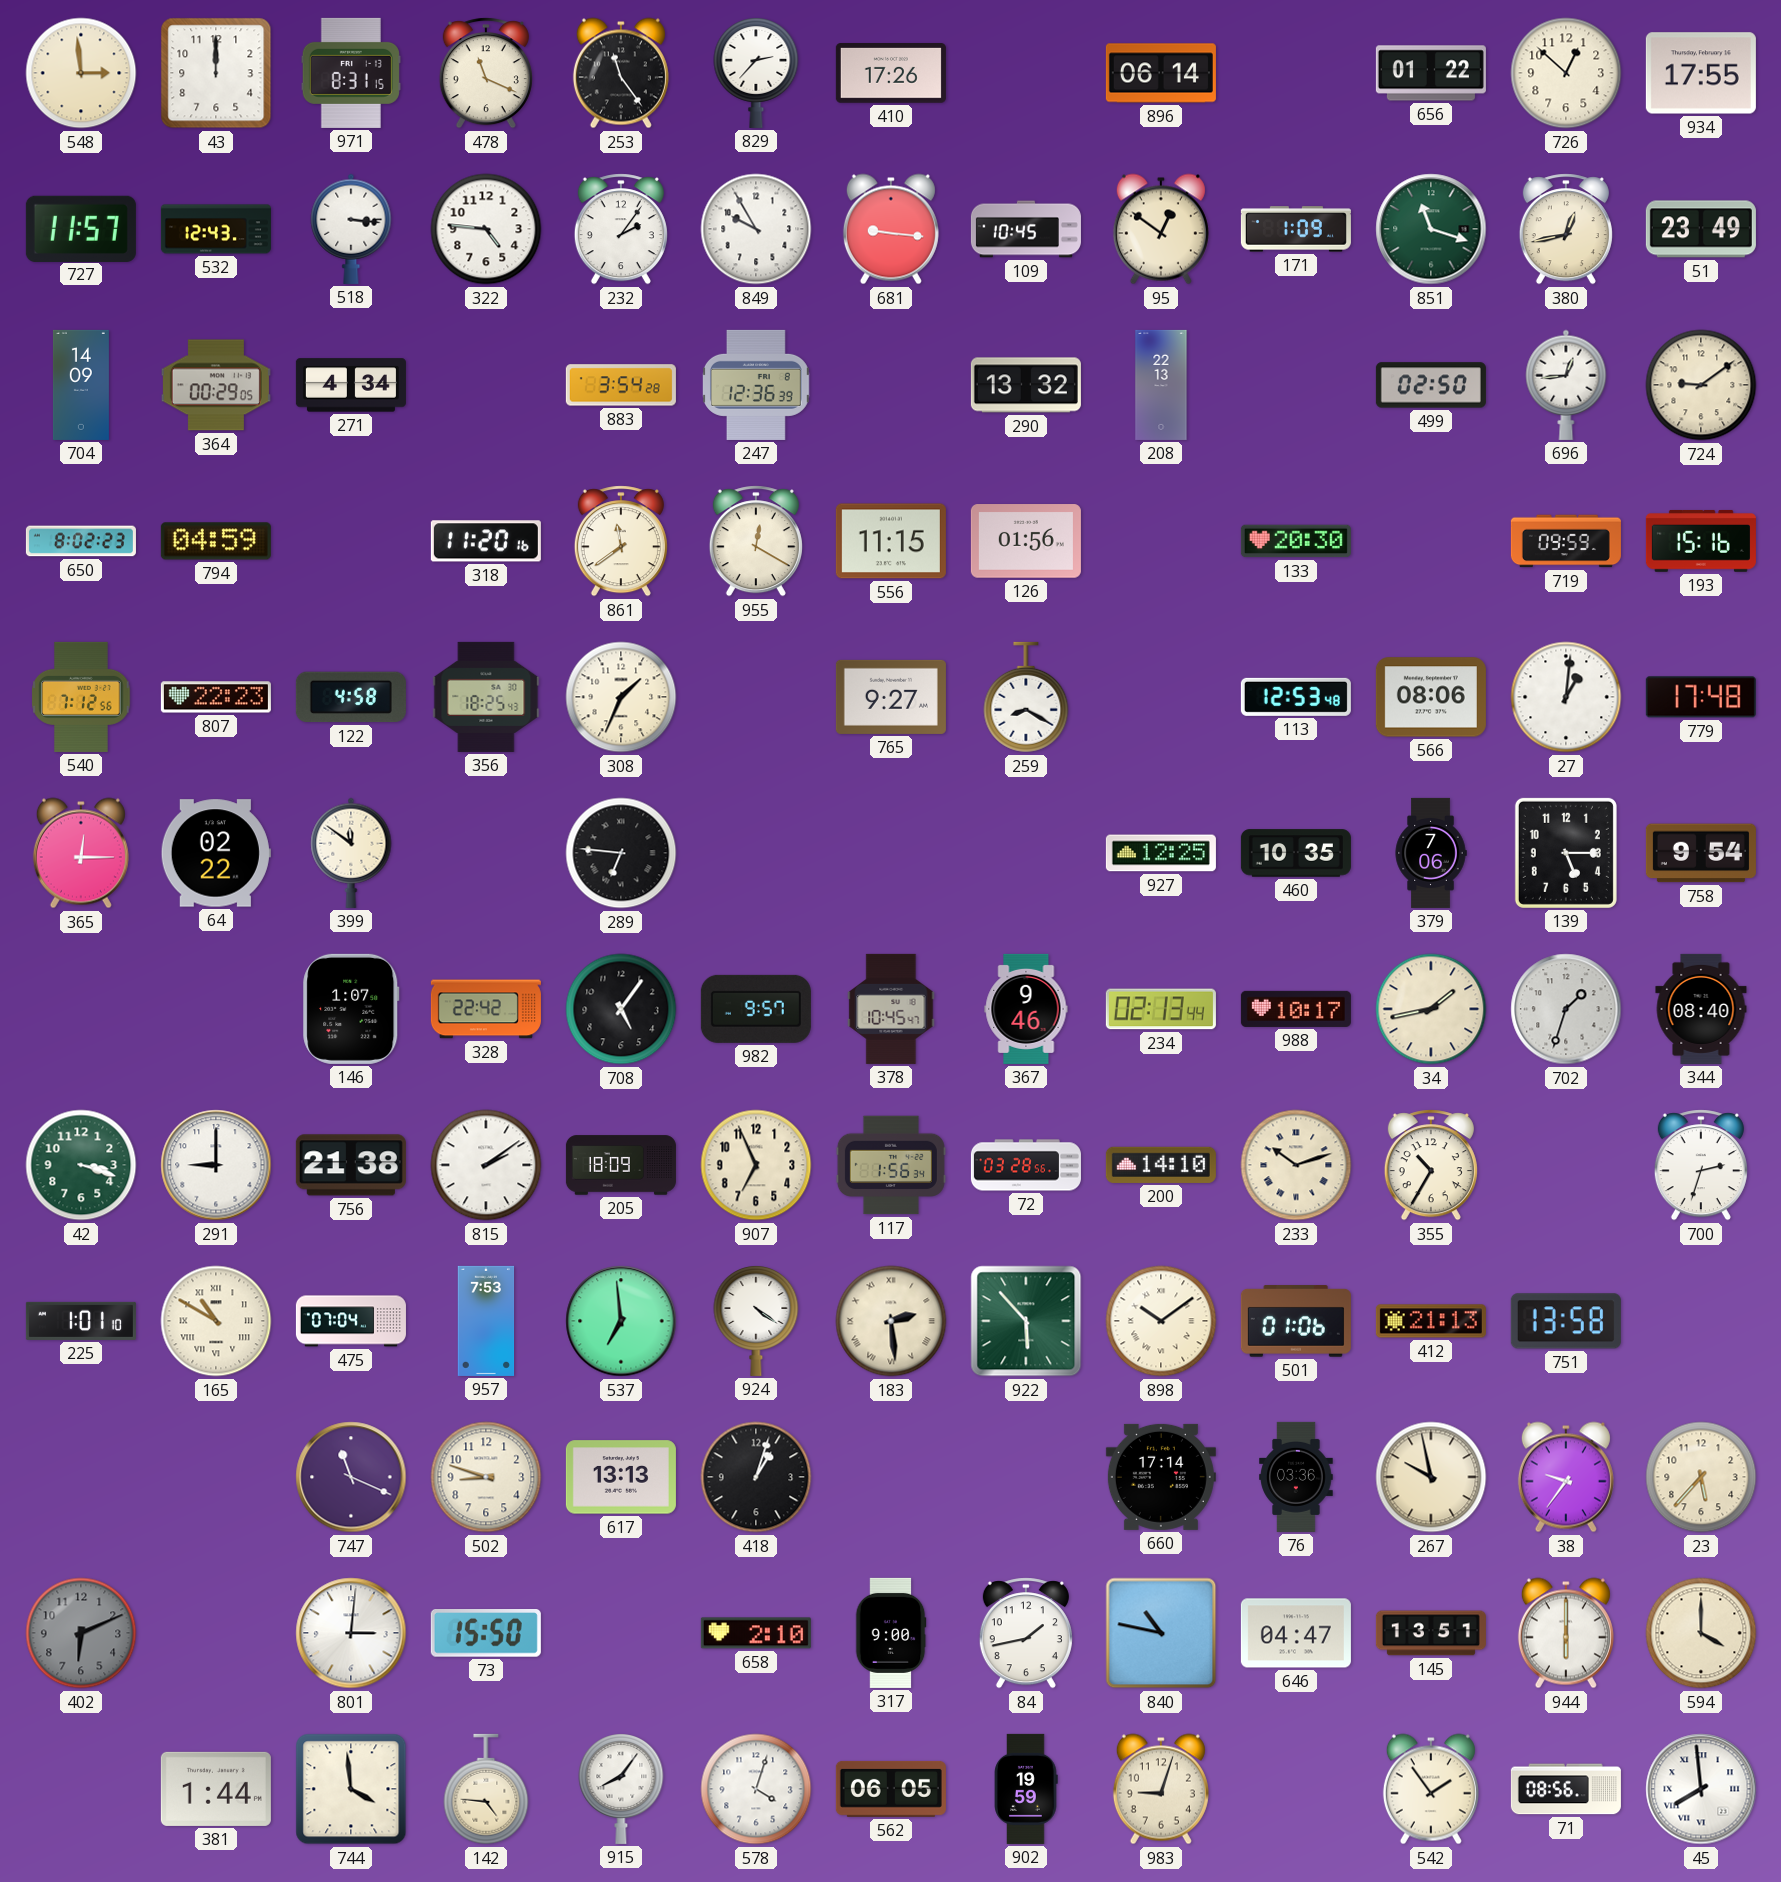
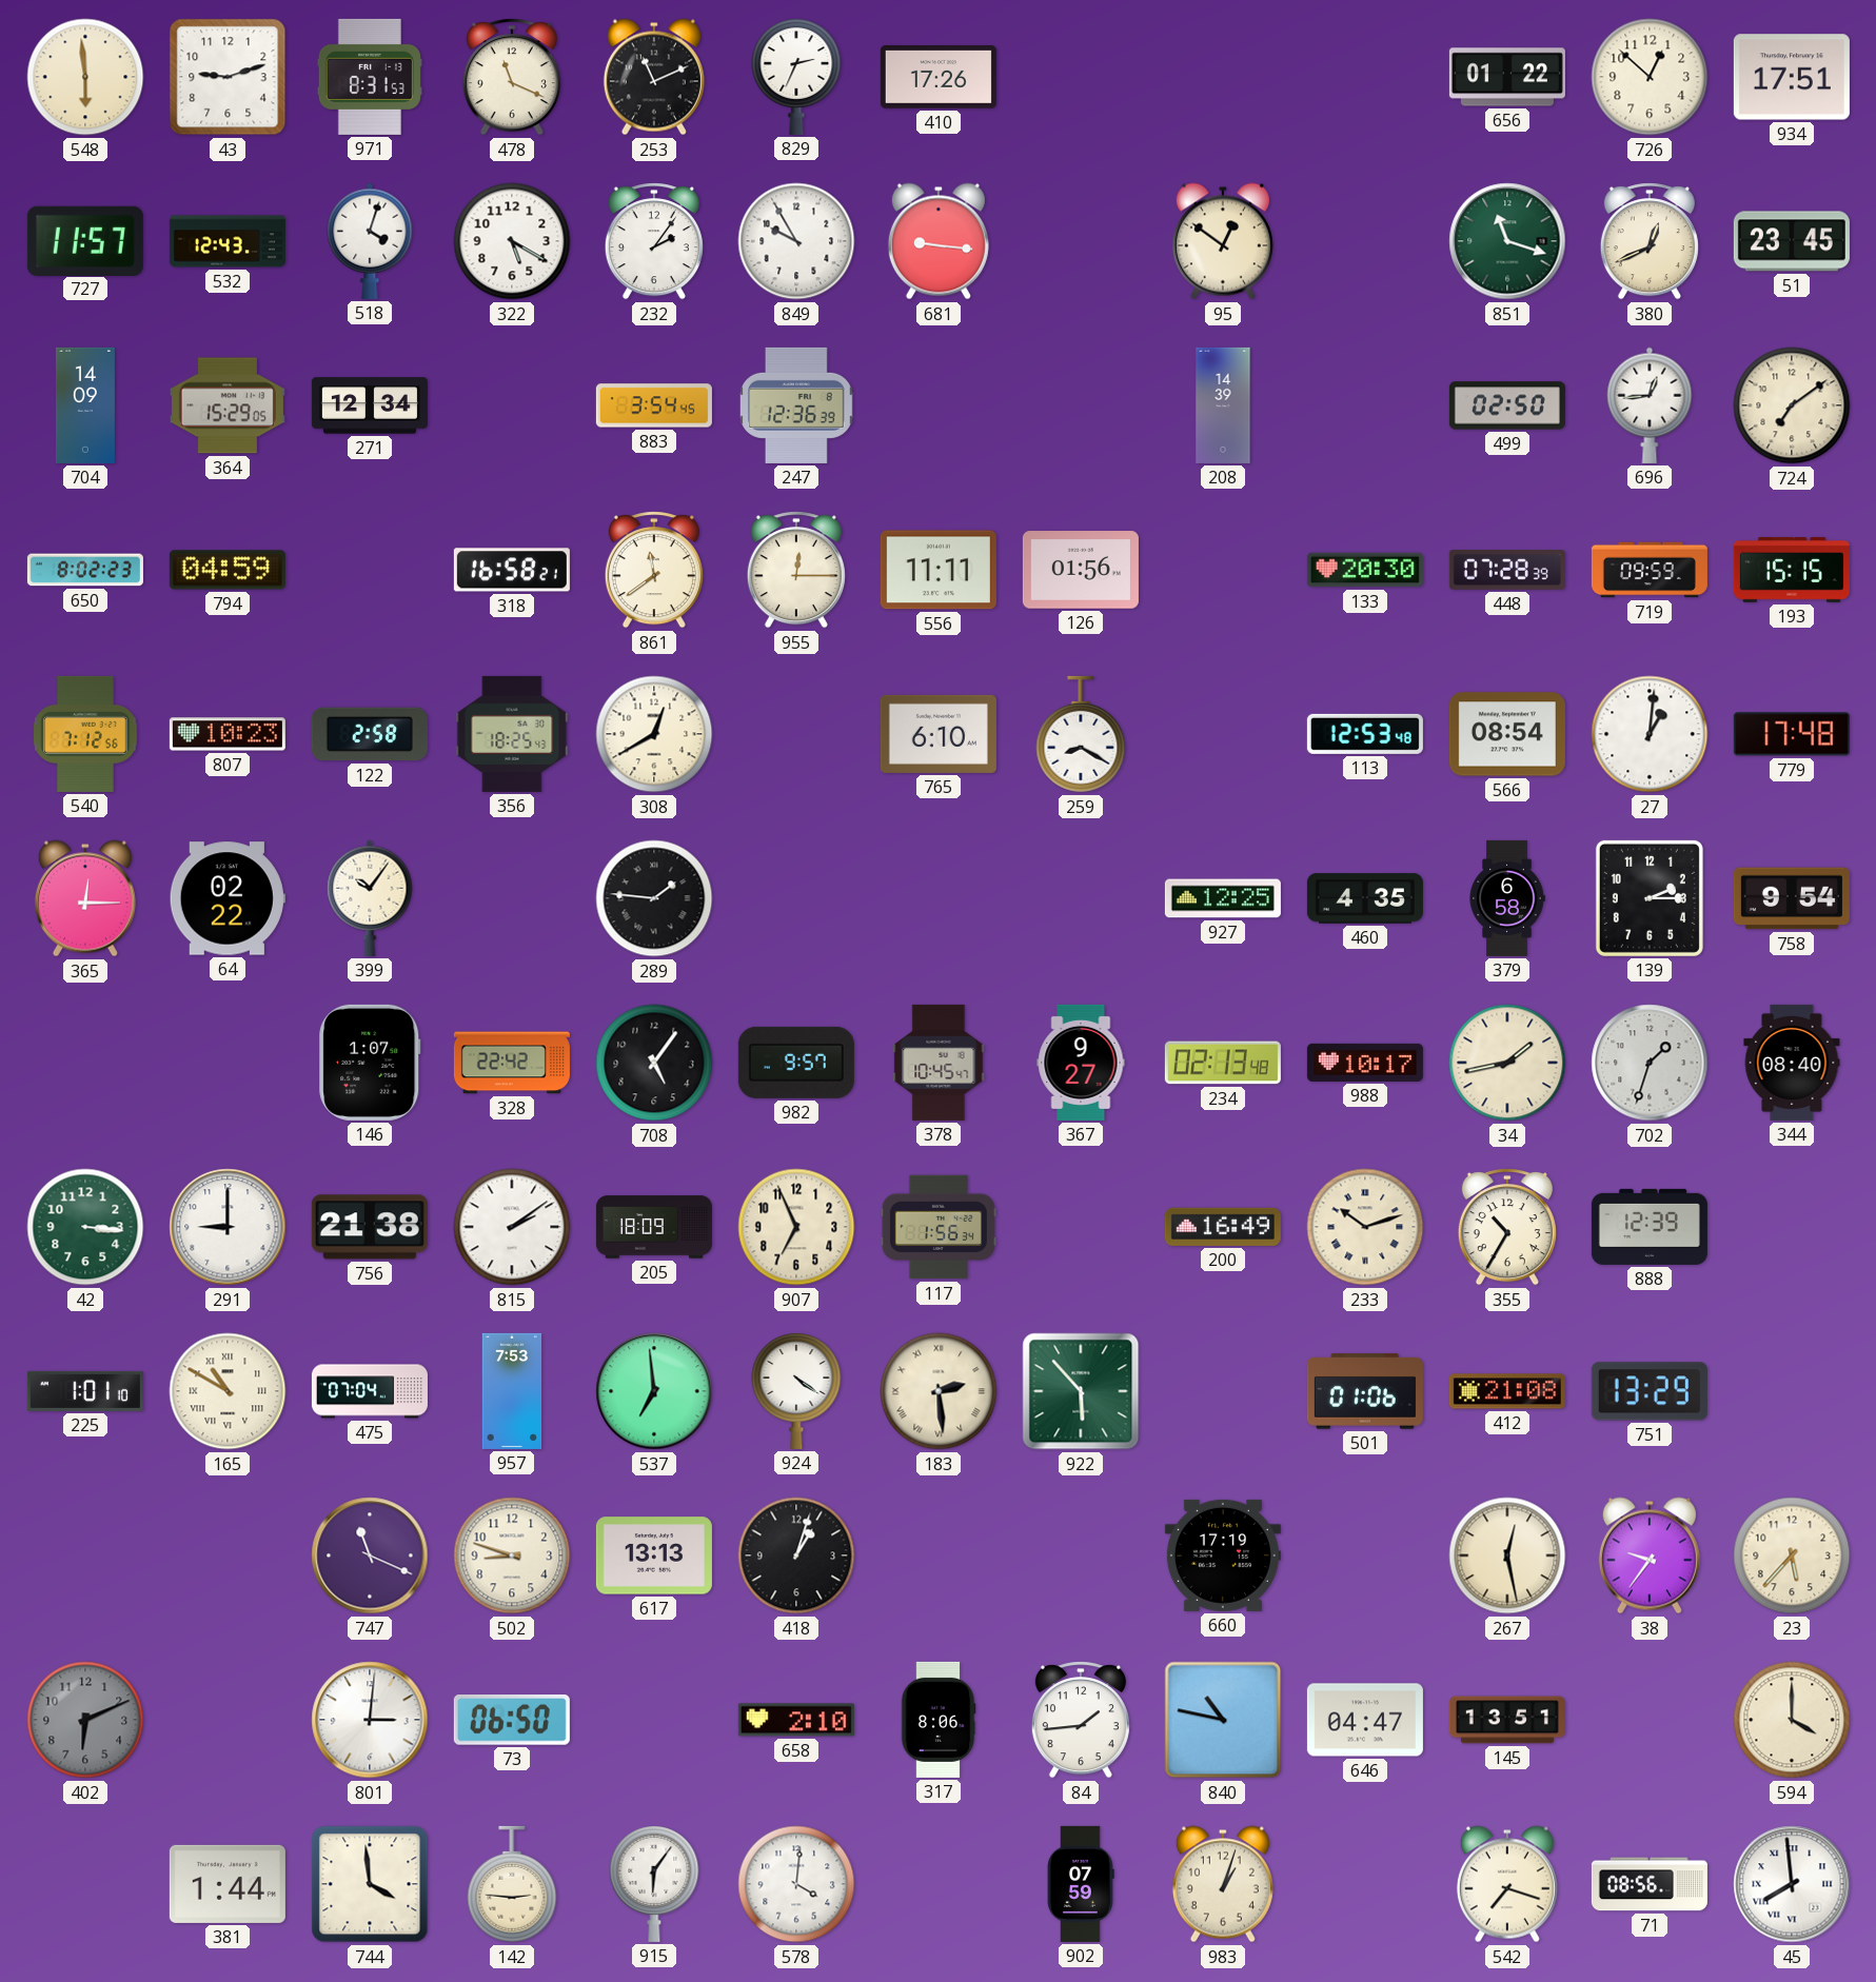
548: 2:59 -> 5:59 (85, 77)
43: 12:00 -> 9:12 (228, 77)
971: 8:31:15 -> 8:31:53 (370, 77)
253: 11:24 -> 11:11 (654, 77)
829: 2:37 -> 2:34 (796, 77)
896: 06:14 -> none (1161, 73)
934: 17:55 -> 17:51 (1792, 77)
518: 3:16 -> 4:03 (370, 241)
322: 4:46 -> 5:20 (512, 241)
109: 10:45 -> none (1026, 229)
171: 1:09 -> none (1296, 229)
380: 12:43 -> 12:41 (1650, 241)
51: 23:49 -> 23:45 (1792, 241)
364: 00:29 -> 15:29 (228, 405)
271: 4:34 -> 12:34 (370, 405)
883: 3:54:28 -> 3:54:45 (654, 405)
290: 13:32 -> none (1026, 385)
208: 22:13 -> 14:39 (1223, 405)
724: 9:09 -> 7:09 (1792, 405)
318: 11:20 -> 16:58 (512, 570)
955: 12:20 -> 12:15 (796, 570)
556: 11:15 -> 11:11 (939, 570)
448: none -> 07:28 (1507, 571)
193: 15:16 -> 15:15 (1792, 570)
807: 22:23 -> 10:23 (228, 734)
122: 4:58 -> 2:58 (370, 734)
308: 1:34 -> 12:40 (654, 734)
765: 9:27 -> 6:10 (939, 734)
566: 08:06 -> 08:54 (1507, 734)
399: 11:51 -> 10:06 (370, 898)
289: 6:46 -> 1:46 (654, 898)
460: 10:35 -> 4:35 (1365, 898)
379: 7:06 -> 6:58 (1507, 898)
139: 5:15 -> 2:15 (1650, 898)
367: 9:46 -> 9:27 (1081, 1063)
234: 02:13:44 -> 02:13:48 (1223, 1063)
42: 3:18 -> 3:16 (85, 1227)
72: 03:28 -> none (1026, 1165)
200: 14:10 -> 16:49 (1223, 1227)
888: none -> 12:39 (1650, 1227)
700: 2:33 -> none (1701, 1165)
898: 10:09 -> none (1161, 1321)
412: 21:13 -> 21:08 (1507, 1391)
751: 13:58 -> 13:29 (1650, 1391)
660: 17:14 -> 17:19 (1223, 1555)
76: 03:36 -> none (1296, 1477)
267: 9:58 -> 12:28 (1507, 1555)
73: 15:50 -> 06:50 (512, 1721)
317: 9:00 -> 8:06 (939, 1720)
84: 1:43 -> 1:44 (1081, 1720)
944: 6:00 -> none (1566, 1633)
142: 4:46 -> 2:46 (512, 1884)
915: 8:06 -> 6:06 (654, 1884)
578: 4:03 -> 4:01 (796, 1884)
562: 06:05 -> none (891, 1789)
902: 19:59 -> 07:59 (1081, 1884)
983: 9:03 -> 1:03 (1223, 1884)
542: 1:54 -> 7:18 (1507, 1884)
